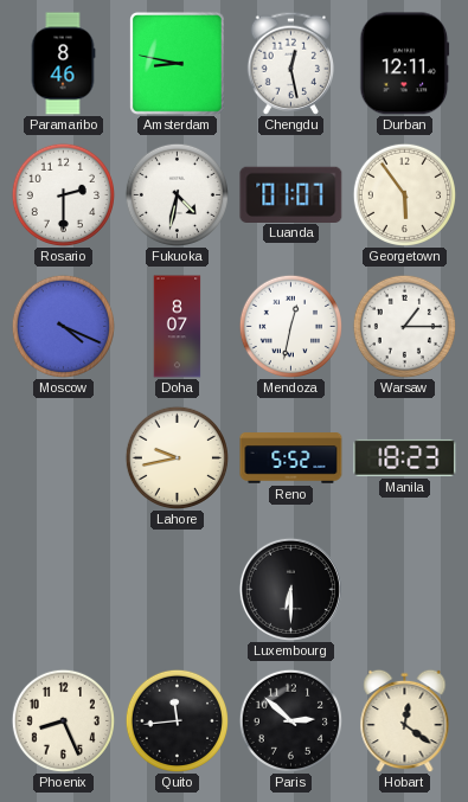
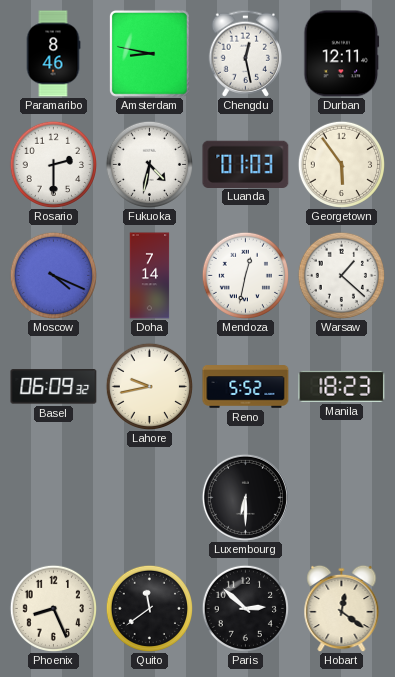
Luanda: 01:07 -> 01:03 (246, 164)
Doha: 8:07 -> 7:14 (150, 276)
Warsaw: 1:15 -> 1:22 (341, 275)
Basel: none -> 06:09 (54, 387)
Quito: 11:44 -> 11:39 (149, 608)
